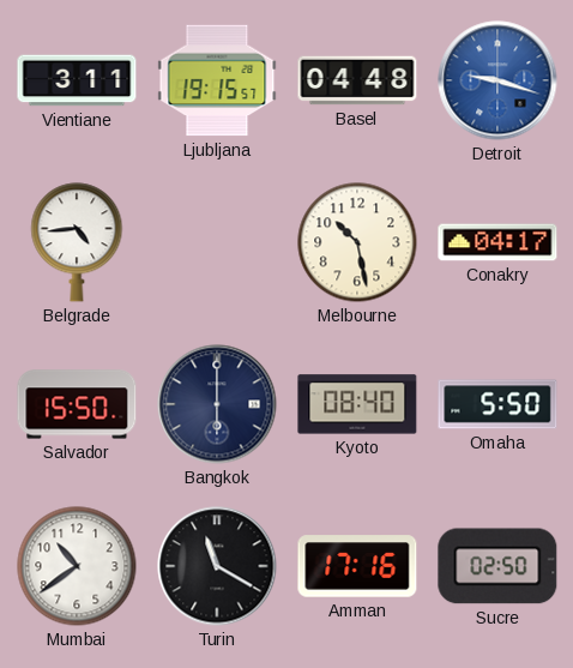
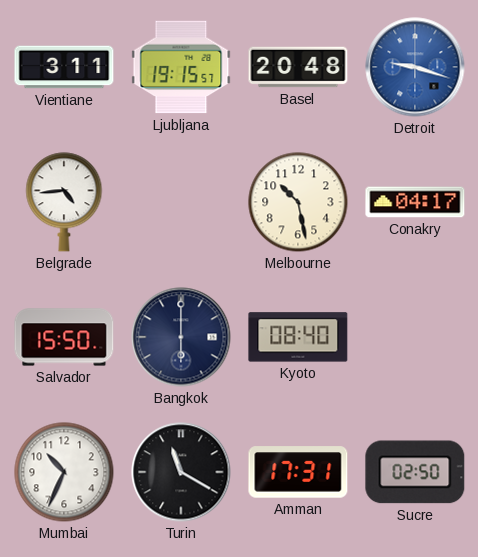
Basel: 04:48 -> 20:48 (298, 67)
Omaha: 5:50 -> none (497, 404)
Mumbai: 10:39 -> 10:34 (64, 472)
Amman: 17:16 -> 17:31 (298, 472)
